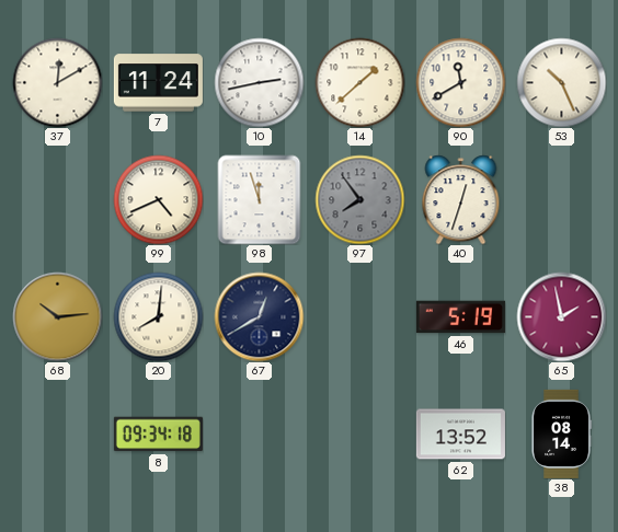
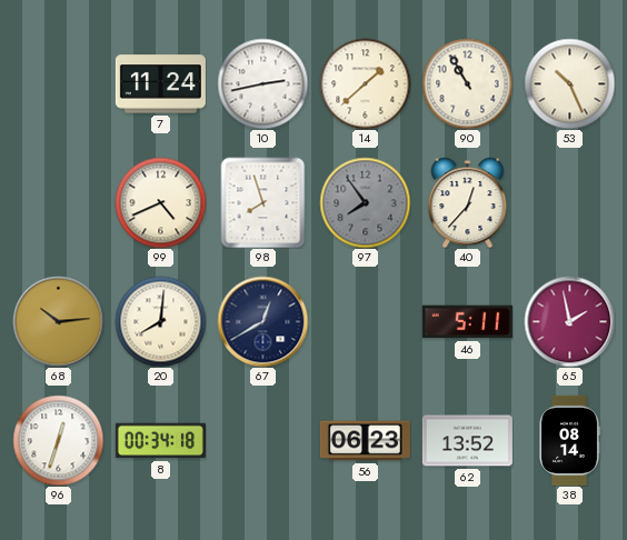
37: 12:10 -> none (57, 82)
90: 11:40 -> 10:55 (467, 83)
98: 11:57 -> 7:57 (263, 202)
40: 12:33 -> 12:37 (468, 202)
46: 5:19 -> 5:11 (467, 322)
96: none -> 12:33 (58, 440)
8: 09:34 -> 00:34 (160, 441)
56: none -> 06:23 (365, 441)
